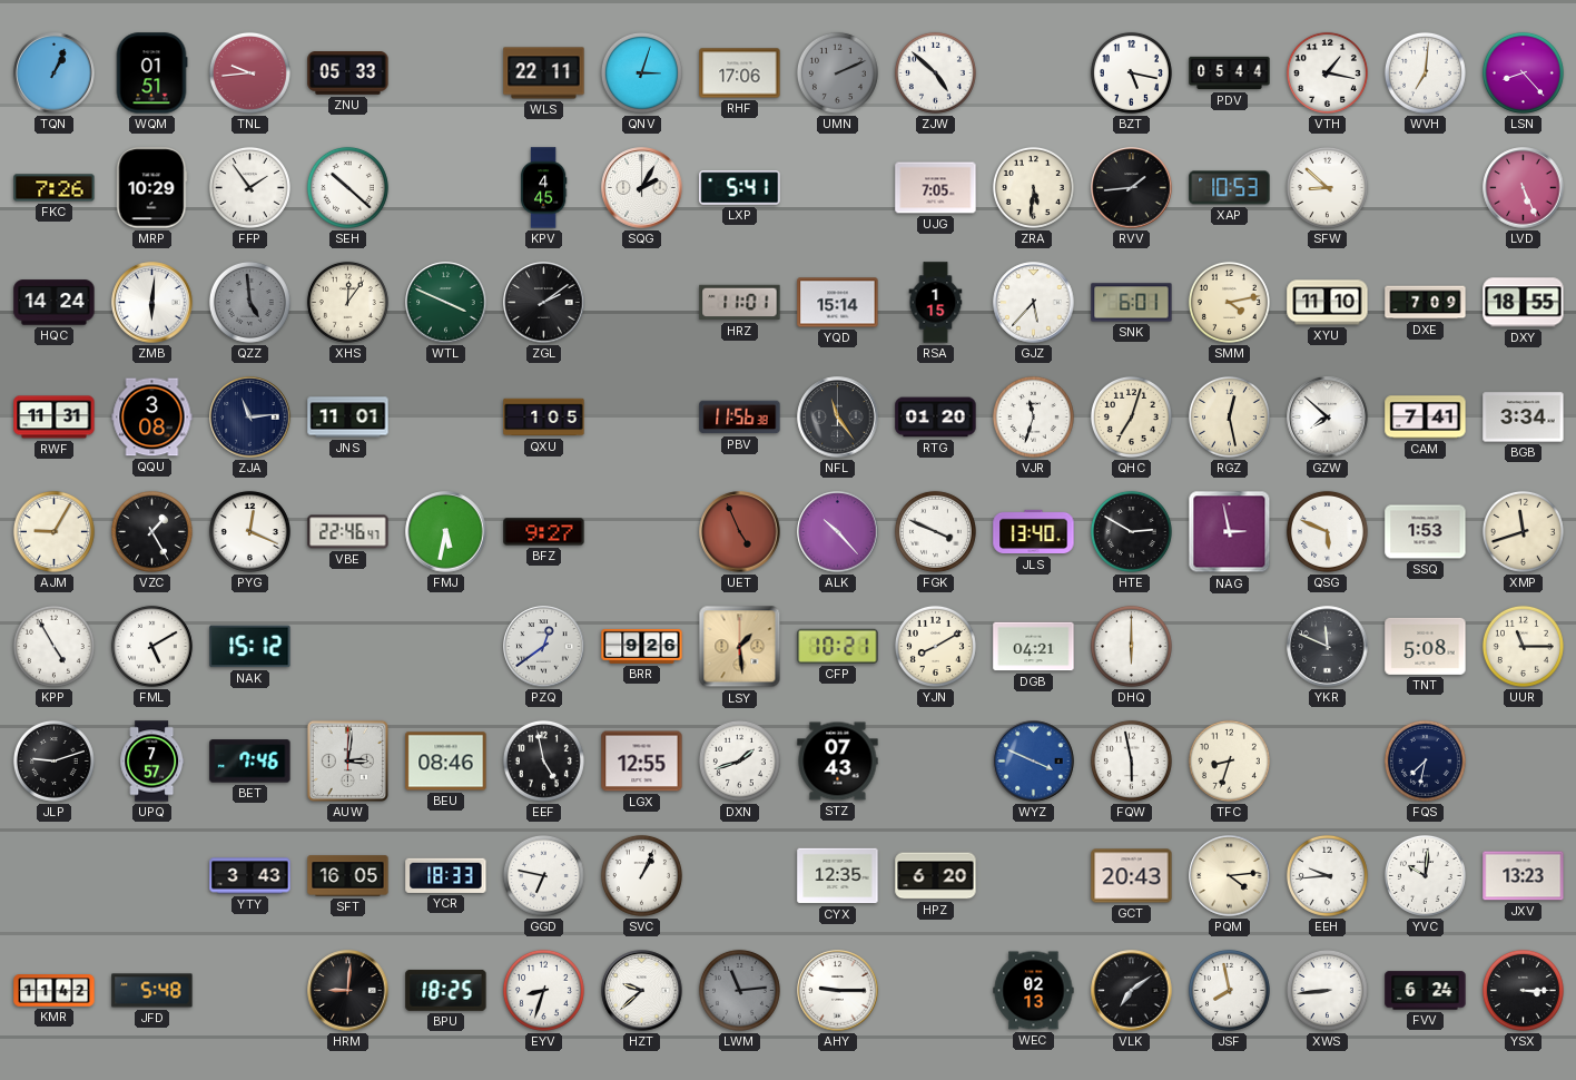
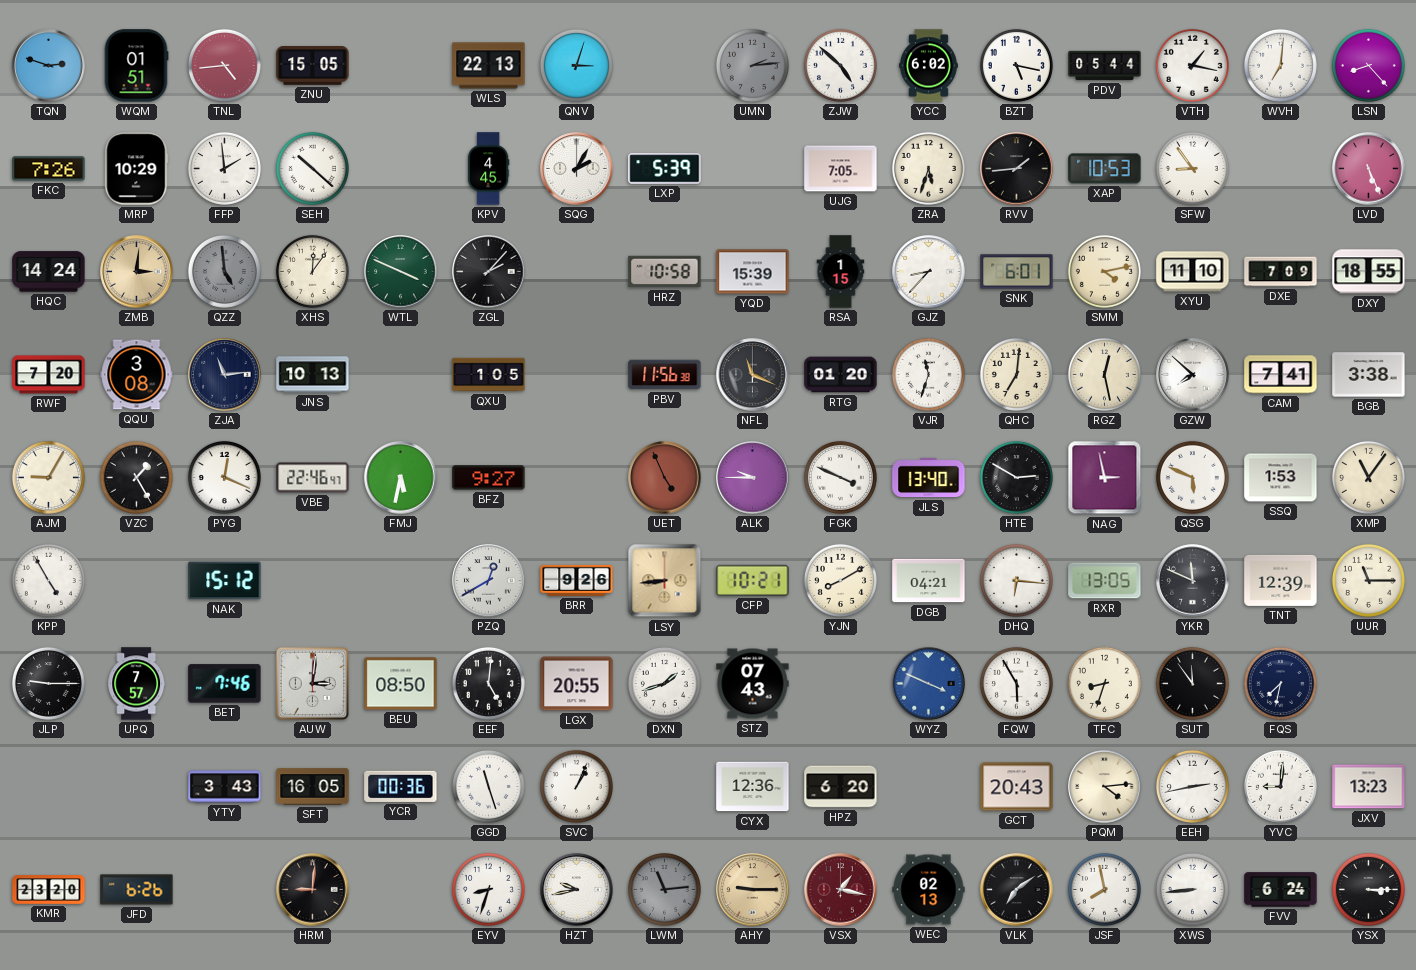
TQN: 1:04 -> 2:48 (49, 66)
TNL: 9:44 -> 4:44 (224, 65)
ZNU: 05:33 -> 15:05 (313, 66)
WLS: 22:11 -> 22:13 (489, 66)
RHF: 17:06 -> none (740, 73)
UMN: 2:11 -> 2:14 (752, 65)
YCC: none -> 6:02 (928, 66)
FFP: 1:54 -> 1:59 (224, 168)
LXP: 5:41 -> 5:39 (665, 169)
ZRA: 5:31 -> 5:33 (928, 168)
SFW: 8:52 -> 8:54 (1192, 168)
ZMB: 6:01 -> 3:01 (137, 272)
ZMB dial: white -> champagne (137, 272)
ZGL: 2:09 -> 2:07 (489, 272)
HRZ: 11:01 -> 10:58 (665, 272)
YQD: 15:14 -> 15:39 (753, 272)
GJZ: 5:37 -> 8:37 (929, 272)
RWF: 11:31 -> 7:20 (49, 375)
JNS: 11:01 -> 10:13 (313, 375)
NFL: 11:24 -> 11:19 (753, 375)
QHC: 7:03 -> 7:01 (1016, 374)
BGB: 3:34 -> 3:38 (1369, 375)
ALK: 10:23 -> 9:45 (753, 478)
XMP: 11:42 -> 11:06 (1368, 477)
FML: 5:10 -> none (151, 646)
PZQ: 12:39 -> 12:40 (489, 581)
LSY: 1:29 -> 8:44 (665, 581)
DHQ: 6:00 -> 6:16 (1016, 580)
RXR: none -> 13:05 (1105, 581)
TNT: 5:08 -> 12:39 (1281, 580)
JLP: 9:12 -> 9:15 (48, 683)
BEU: 08:46 -> 08:50 (401, 684)
EEF: 4:58 -> 5:01 (488, 683)
LGX: 12:55 -> 20:55 (577, 684)
FQW: 5:58 -> 5:55 (1016, 683)
SUT: none -> 11:54 (1192, 683)
YCR: 18:33 -> 00:36 (401, 786)
GGD: 6:47 -> 11:27 (488, 786)
CYX: 12:35 -> 12:36 (753, 787)
EEH: 9:44 -> 2:43 (1192, 786)
YVC: 10:01 -> 9:01 (1280, 786)
KMR: 11:42 -> 23:20 (49, 890)
JFD: 5:48 -> 6:26 (137, 890)
BPU: 18:25 -> none (446, 990)
HZT: 9:38 -> 9:43 (577, 890)
AHY dial: white -> champagne (753, 890)
VSX: none -> 1:17 (841, 890)
